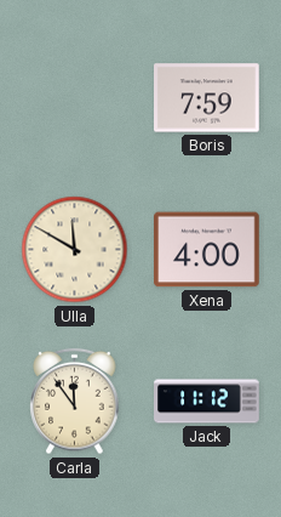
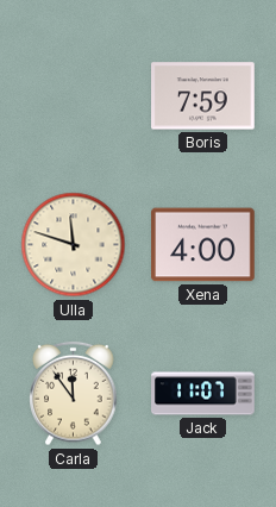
Ulla: 11:50 -> 11:48 (74, 245)
Jack: 11:12 -> 11:07 (203, 394)
